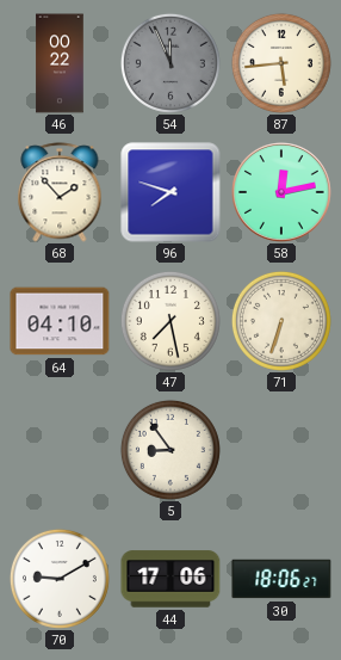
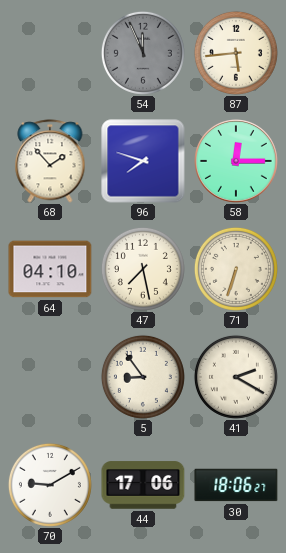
46: 00:22 -> none (60, 63)
58: 12:13 -> 12:15 (237, 162)
41: none -> 2:20 (236, 377)
